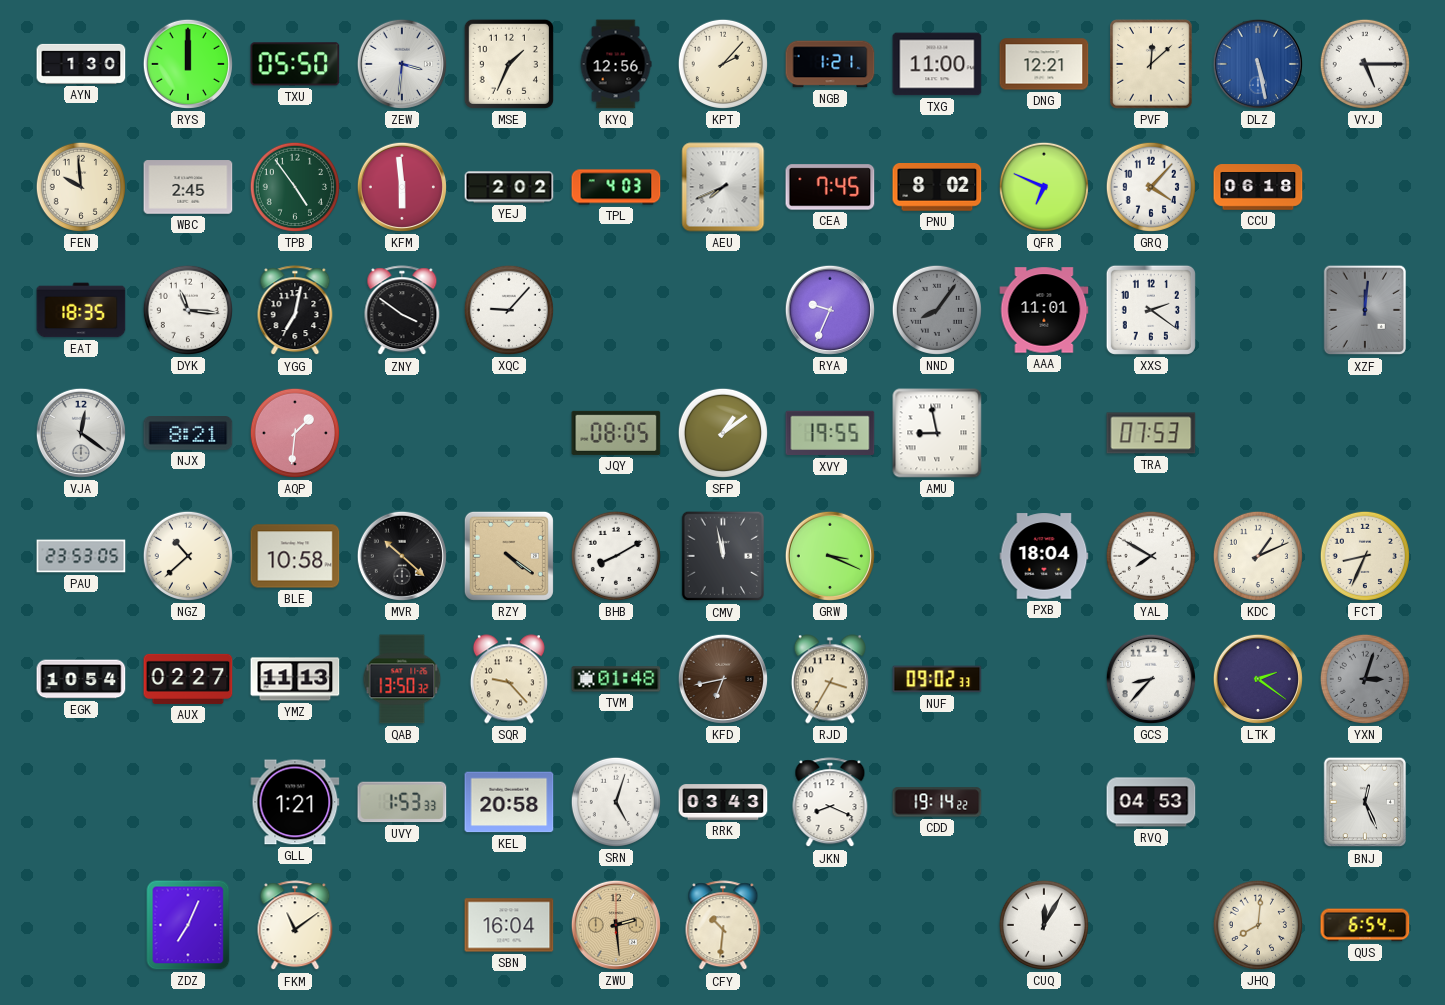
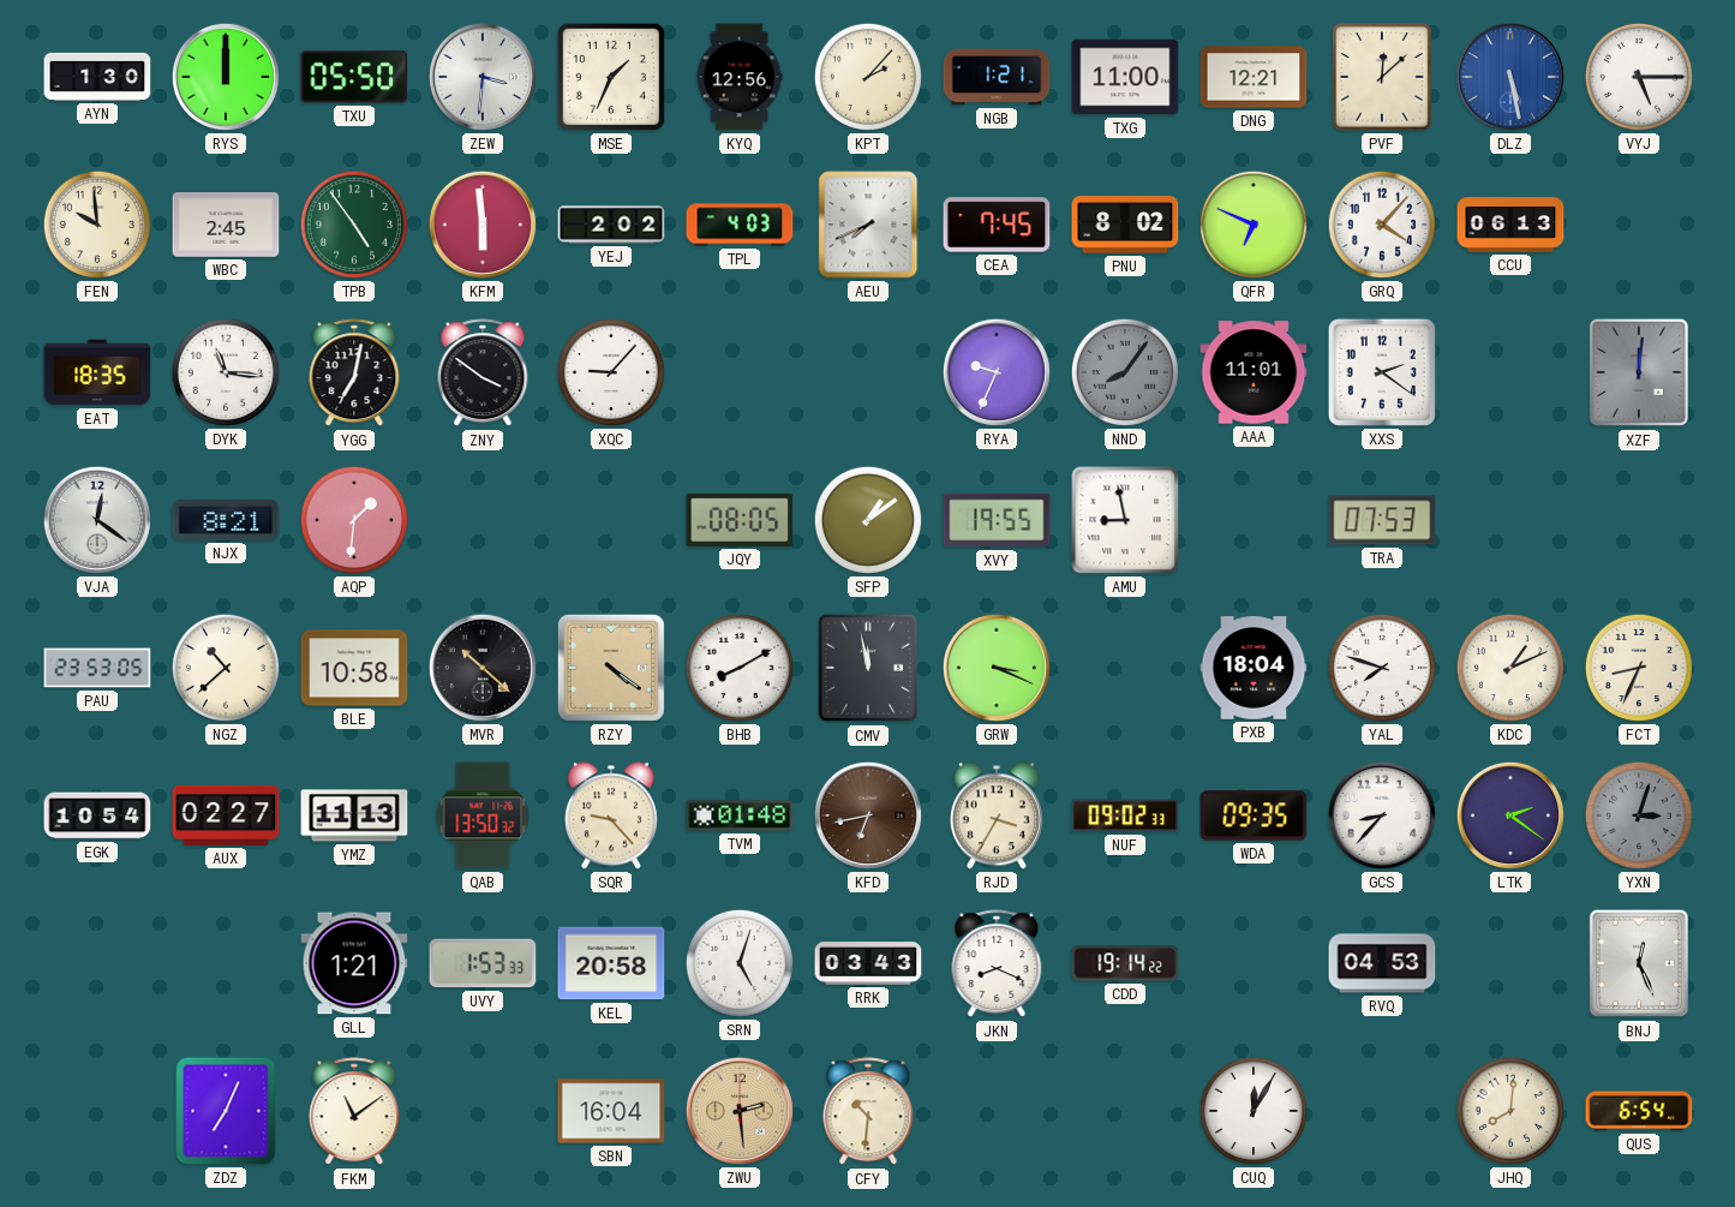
CCU: 06:18 -> 06:13 (1510, 225)
YAL: 7:50 -> 7:48 (1382, 668)
WDA: none -> 09:35 (1254, 815)
